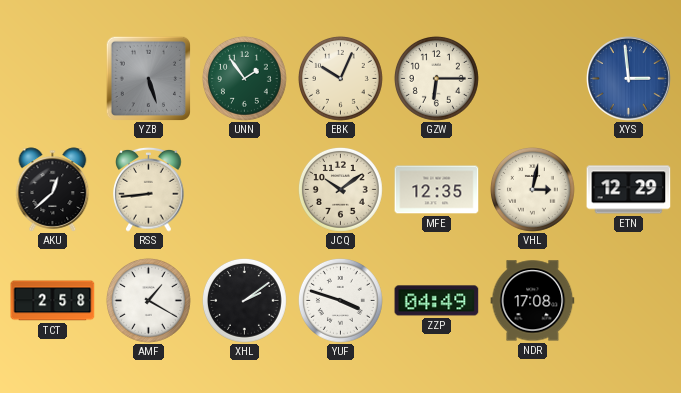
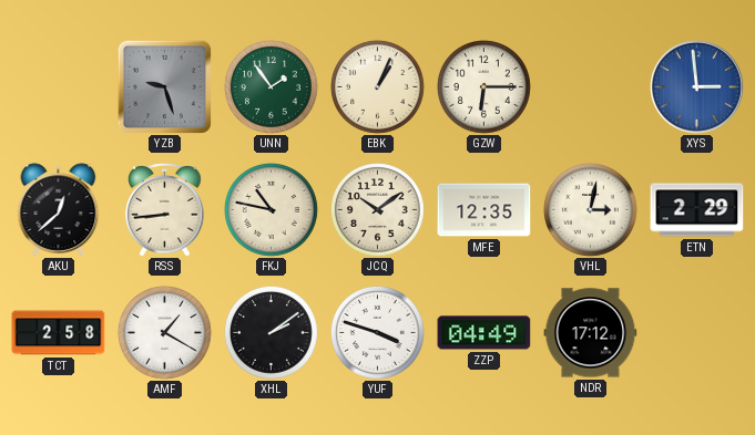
YZB: 5:27 -> 9:27 (164, 86)
EBK: 10:04 -> 1:04 (377, 86)
FKJ: none -> 10:47 (271, 209)
ETN: 12:29 -> 2:29 (697, 210)
NDR: 17:08 -> 17:12 (591, 333)
